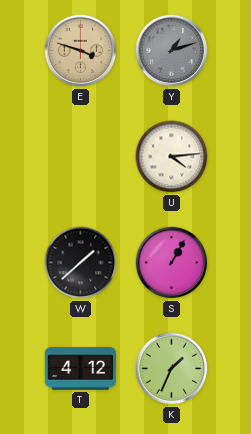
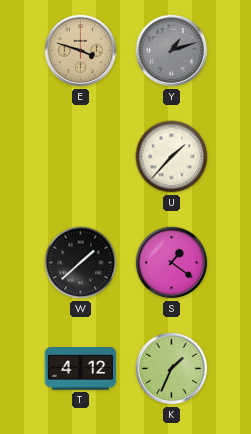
U: 4:14 -> 1:37 (172, 157)
S: 1:05 -> 1:21 (172, 263)
